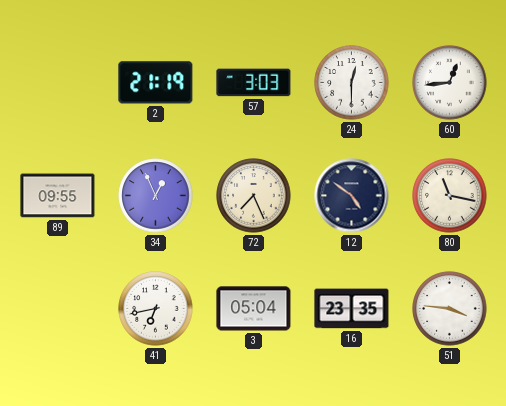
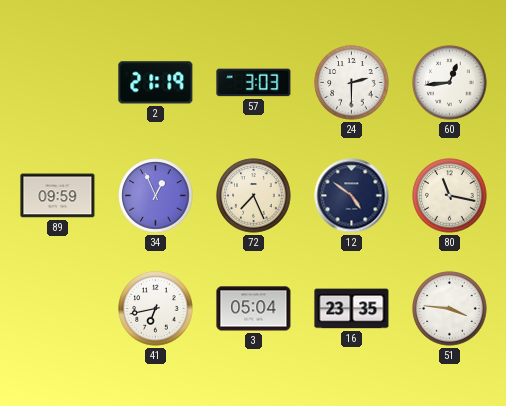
24: 12:30 -> 2:30 (352, 83)
89: 09:55 -> 09:59 (58, 196)
